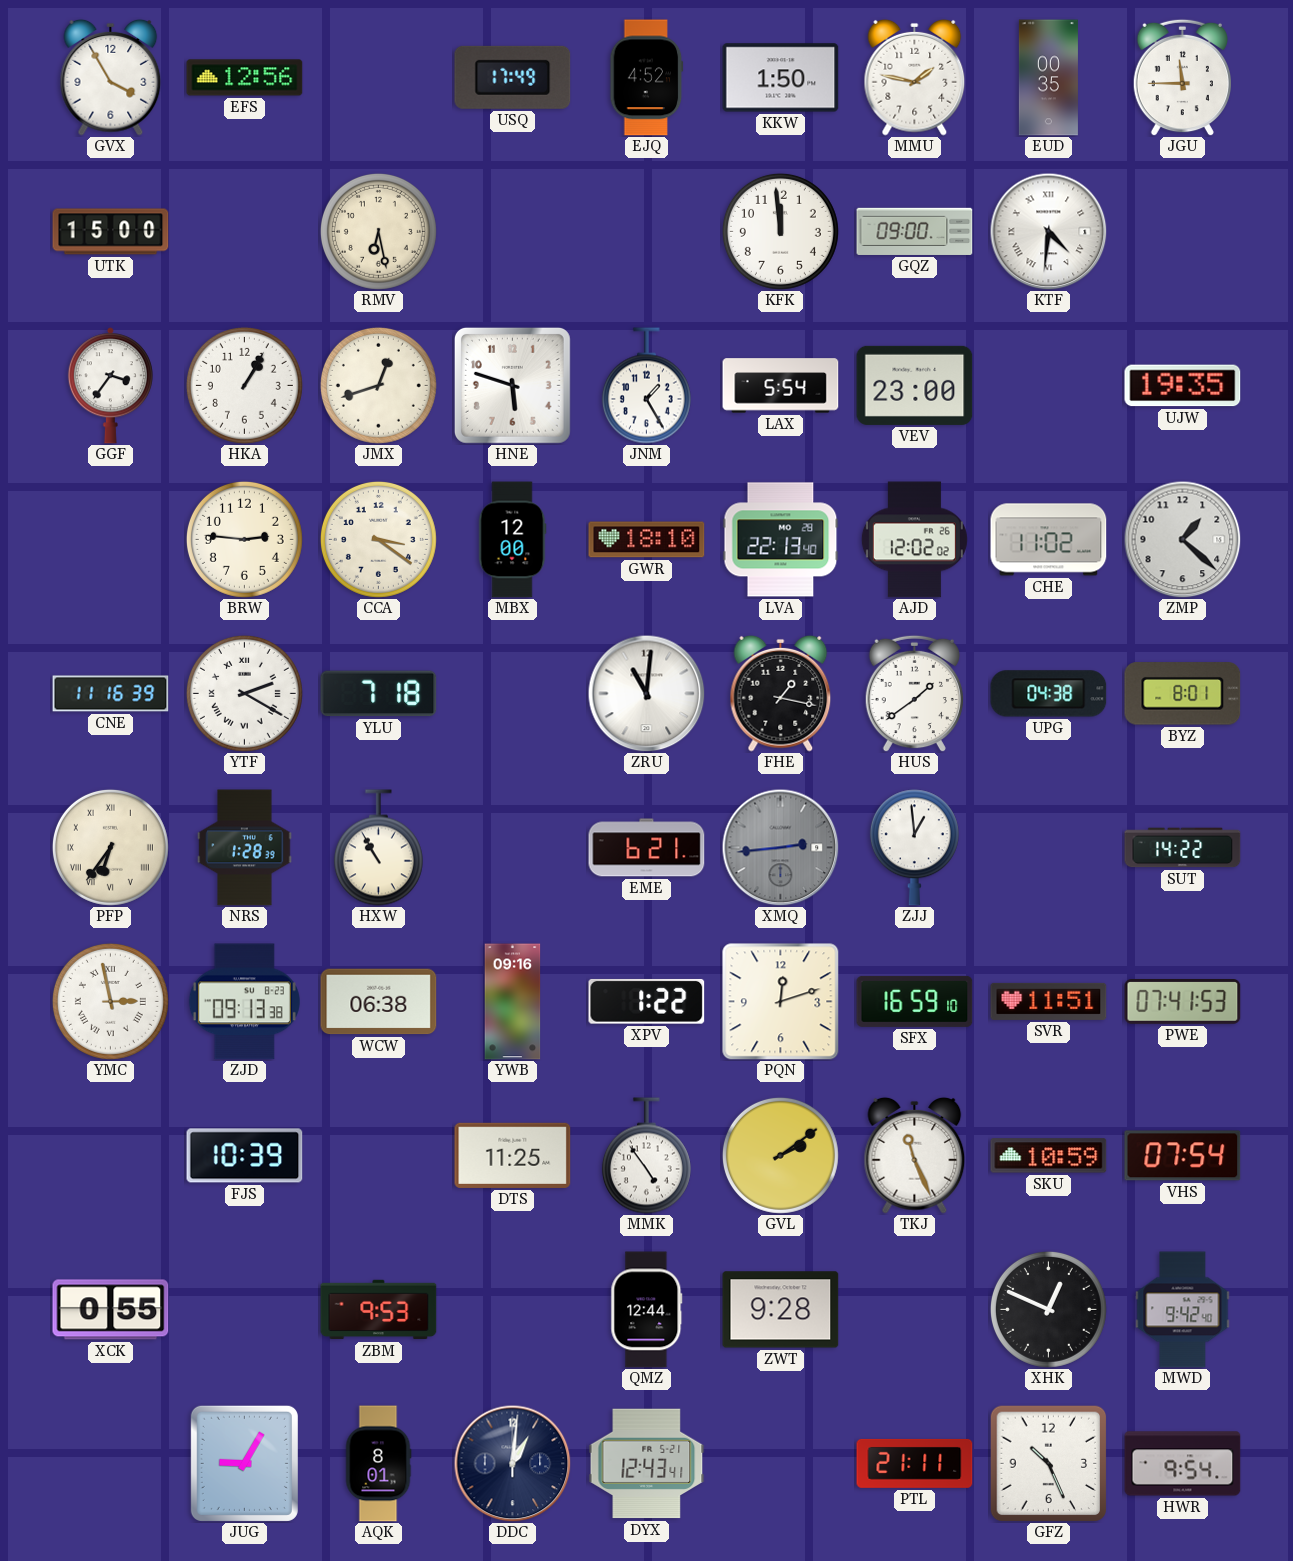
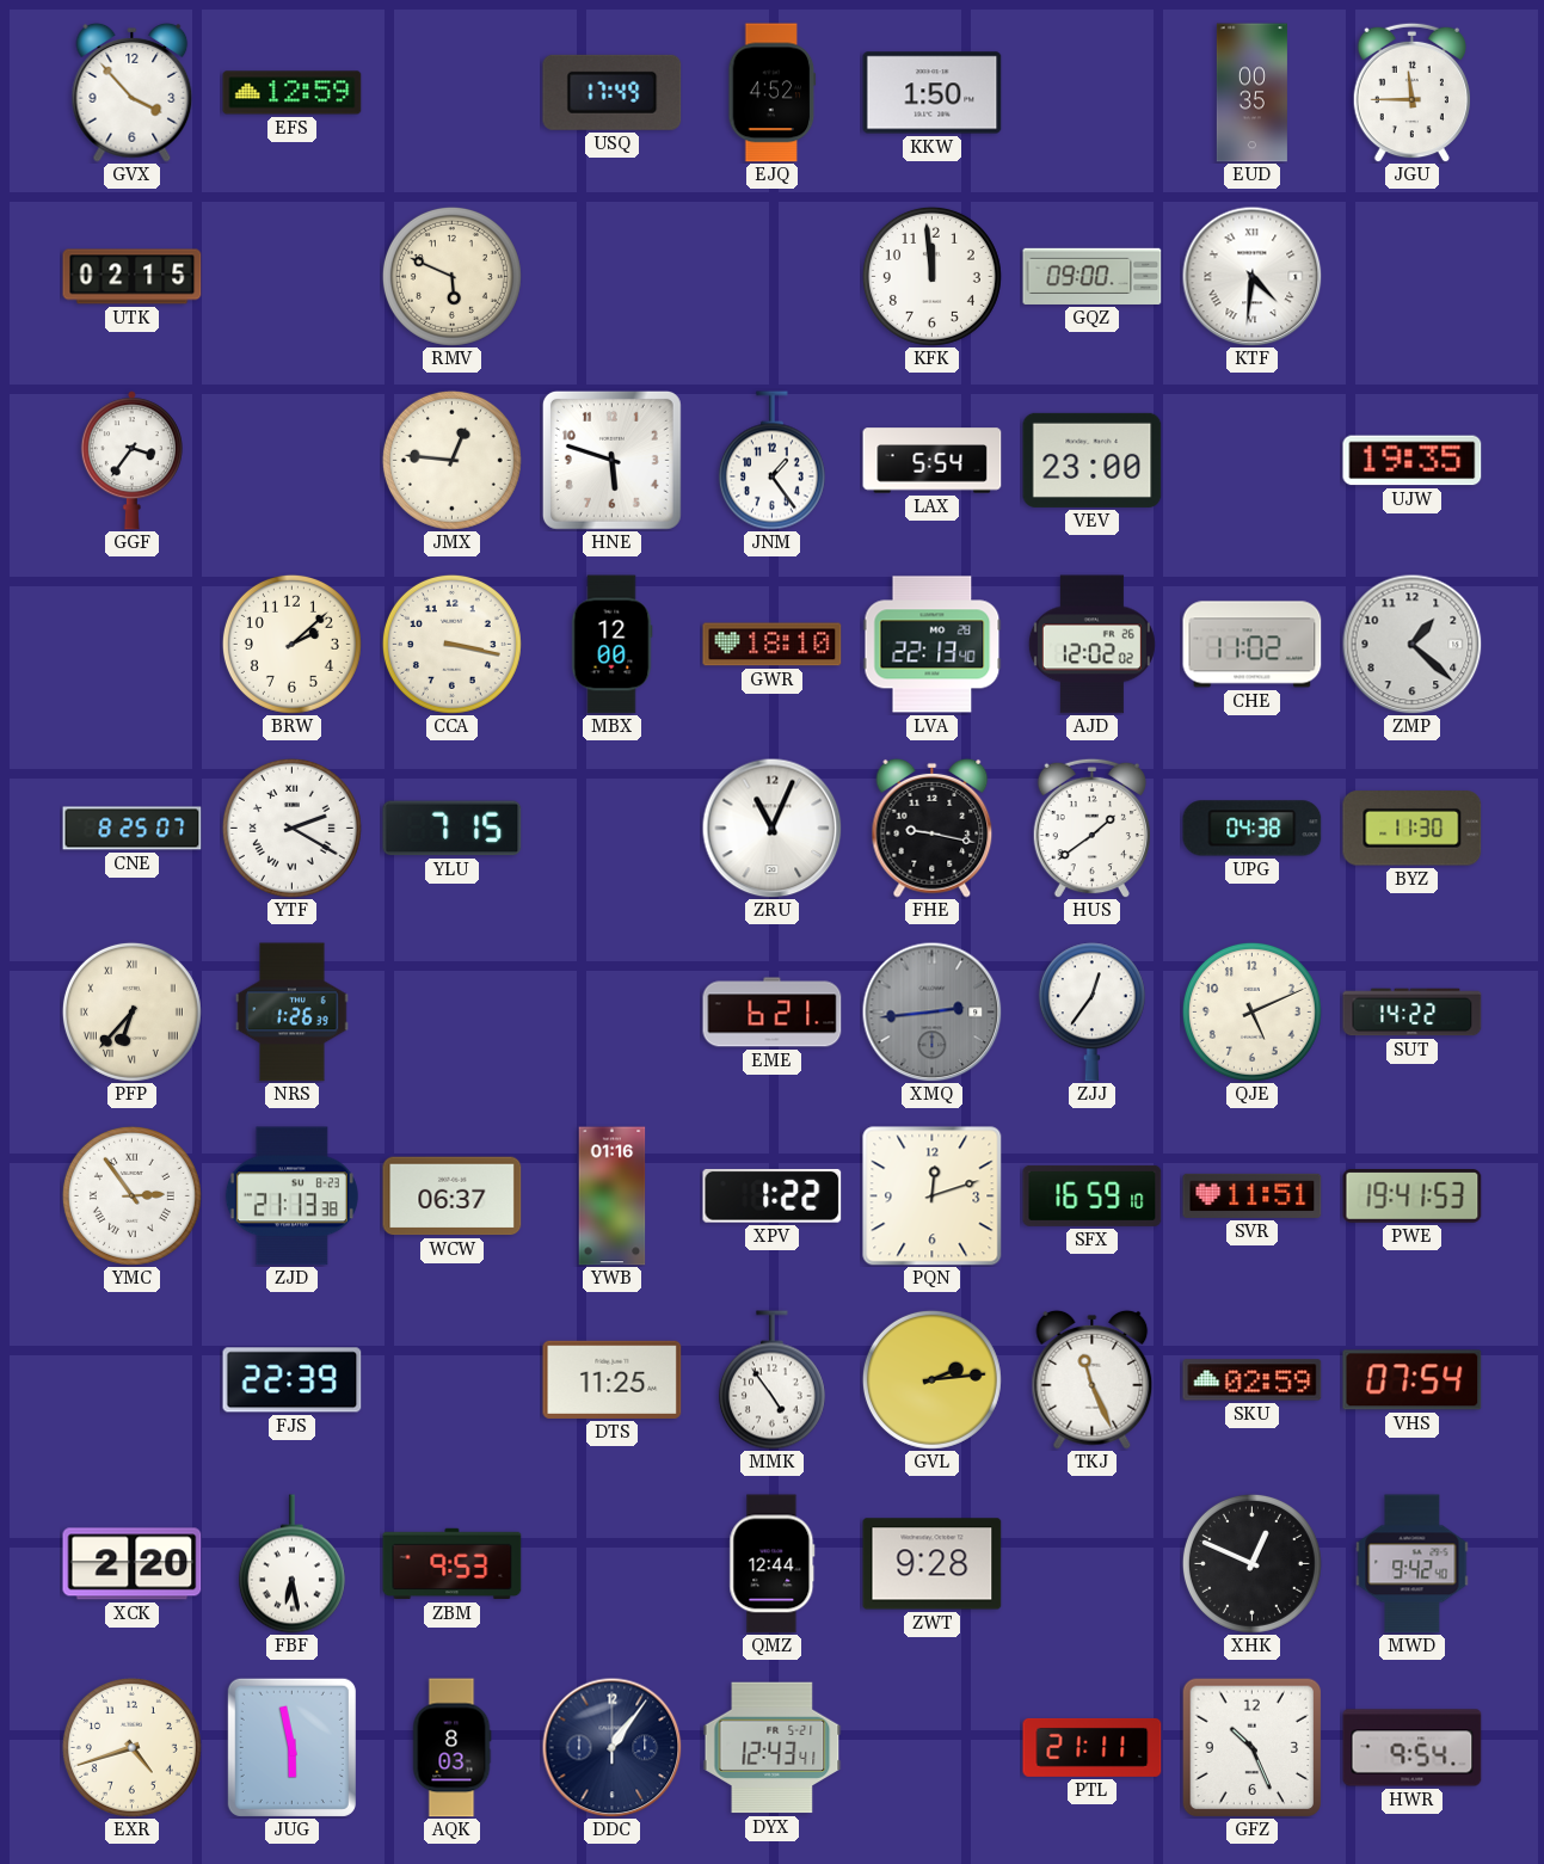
GVX: 3:55 -> 3:53 (133, 92)
EFS: 12:56 -> 12:59 (293, 93)
MMU: 1:47 -> none (915, 77)
UTK: 15:00 -> 02:15 (133, 277)
RMV: 6:28 -> 5:49 (451, 276)
HKA: 1:05 -> none (244, 385)
JMX: 12:42 -> 12:46 (451, 460)
JNM: 1:25 -> 1:24 (771, 461)
BRW: 2:46 -> 2:08 (291, 644)
CCA: 3:21 -> 3:17 (451, 644)
CNE: 11:16 -> 8:25 (133, 829)
YLU: 7:18 -> 7:15 (453, 829)
ZRU: 11:01 -> 11:04 (771, 828)
FHE: 1:17 -> 9:17 (933, 828)
BYZ: 8:01 -> 11:30 (1413, 829)
PFP: 6:36 -> 6:37 (131, 1011)
NRS: 1:28 -> 1:26 (293, 1013)
HXW: 10:55 -> none (378, 848)
ZJJ: 12:59 -> 12:36 (1091, 1013)
QJE: none -> 5:11 (1251, 1011)
YMC: 2:58 -> 2:54 (131, 1195)
ZJD: 09:13 -> 21:13 (291, 1196)
WCW: 06:38 -> 06:37 (453, 1196)
YWB: 09:16 -> 01:16 (613, 1196)
PWE: 07:41 -> 19:41 (1413, 1196)
FJS: 10:39 -> 22:39 (293, 1380)
GVL: 2:09 -> 2:14 (931, 1379)
SKU: 10:59 -> 02:59 (1253, 1380)
XCK: 0:55 -> 2:20 (133, 1564)
FBF: none -> 6:28 (291, 1564)
EXR: none -> 4:42 (131, 1747)
JUG: 9:05 -> 5:58 (291, 1747)
AQK: 8:01 -> 8:03 (451, 1748)
DDC: 1:01 -> 1:06 (611, 1747)
